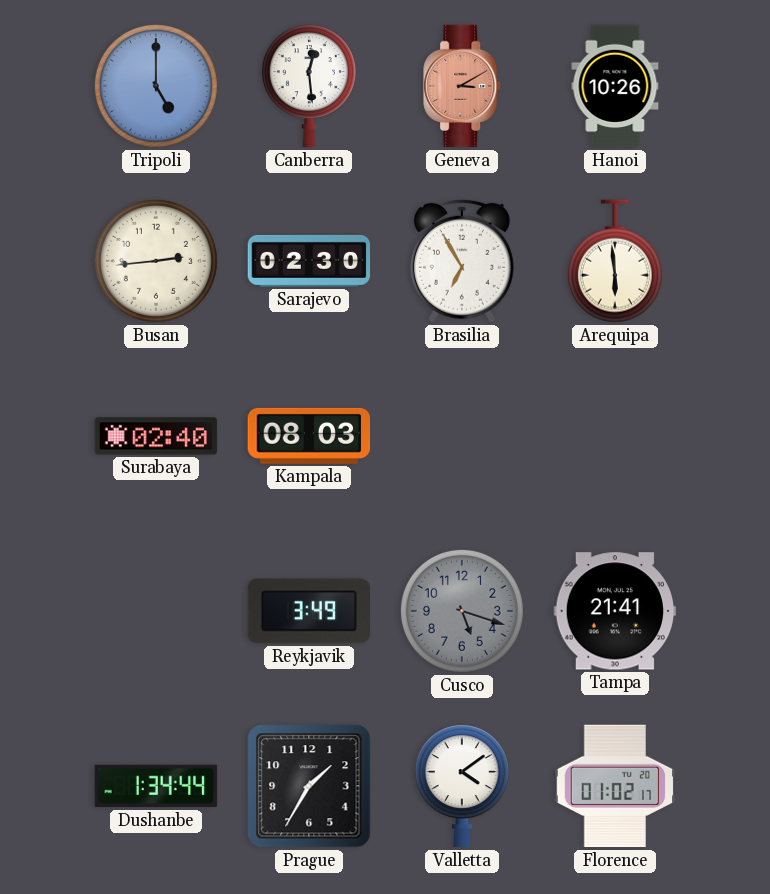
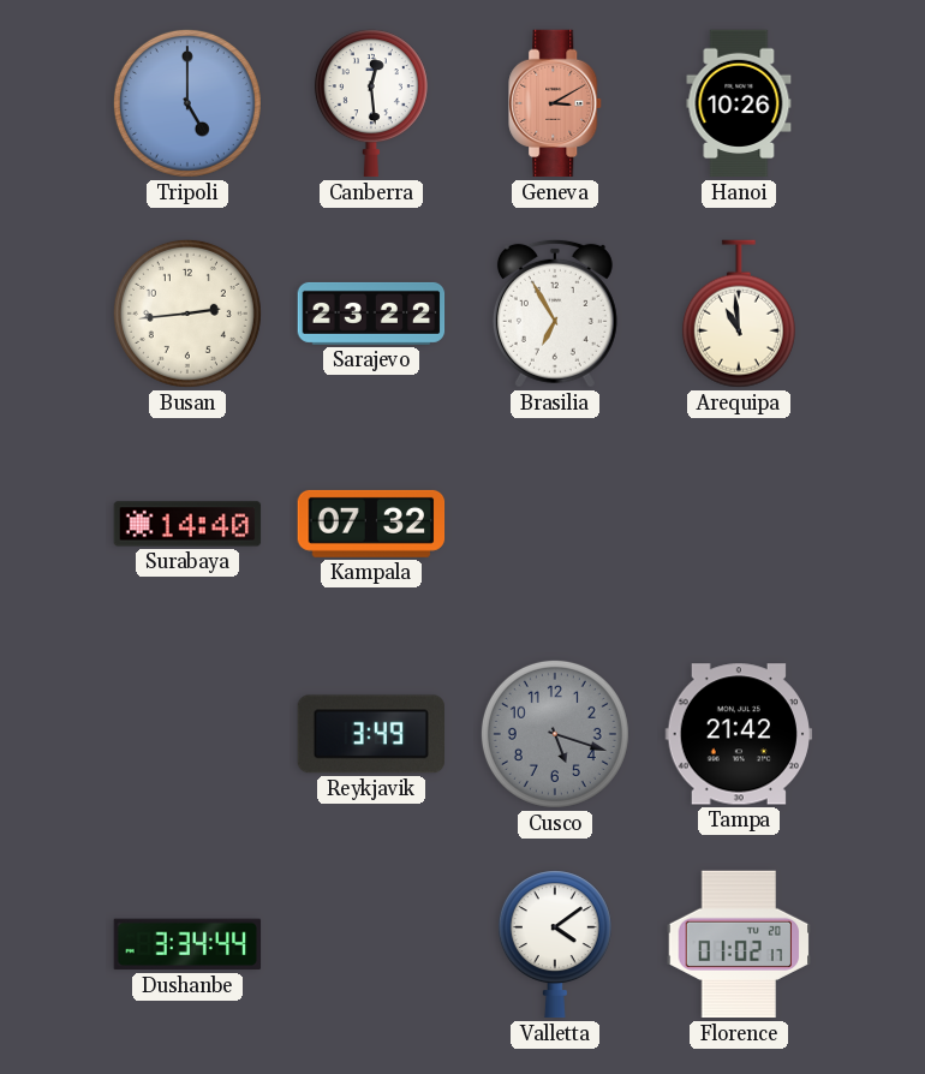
Sarajevo: 02:30 -> 23:22 (371, 314)
Arequipa: 5:59 -> 10:59 (739, 314)
Surabaya: 02:40 -> 14:40 (187, 524)
Kampala: 08:03 -> 07:32 (371, 524)
Tampa: 21:41 -> 21:42 (738, 734)
Dushanbe: 1:34 -> 3:34 (187, 944)
Prague: 1:35 -> none (309, 786)
